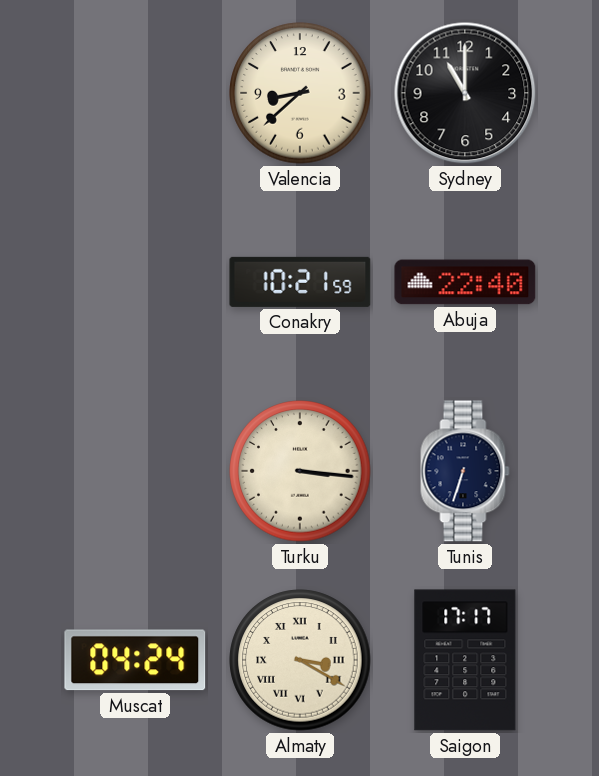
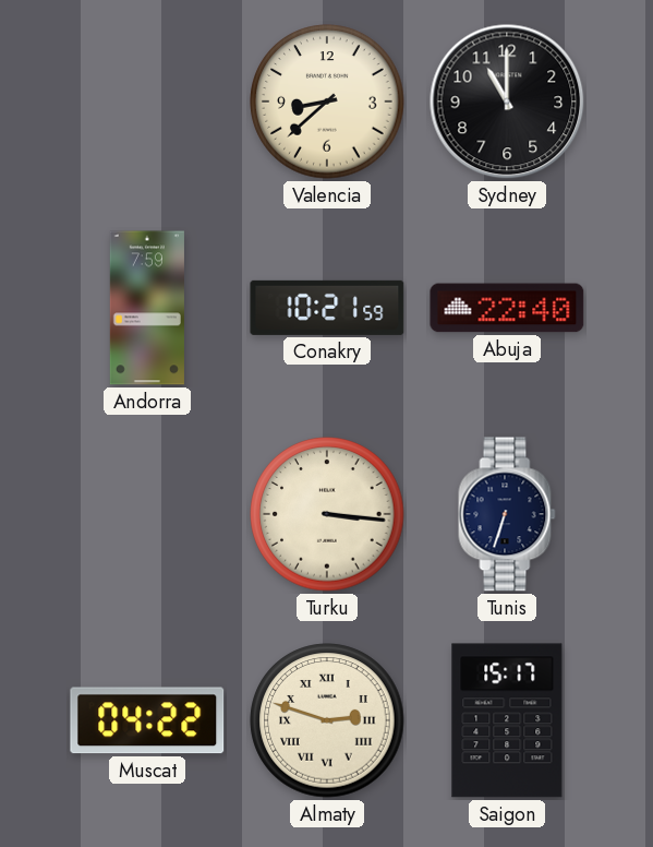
Andorra: none -> 7:59 (147, 308)
Muscat: 04:24 -> 04:22 (147, 720)
Almaty: 3:20 -> 2:48 (327, 720)
Saigon: 17:17 -> 15:17 (507, 720)
